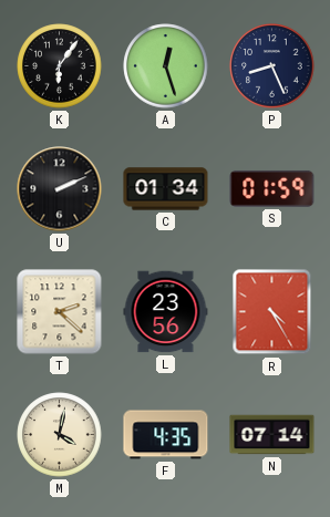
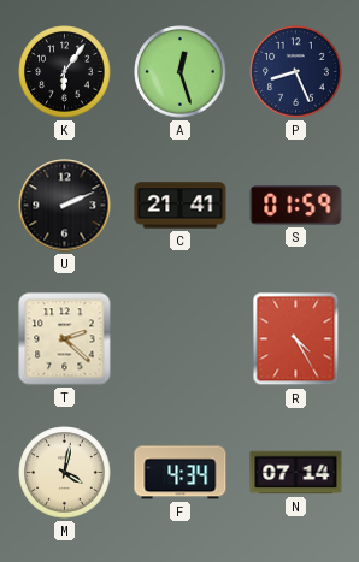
C: 01:34 -> 21:41 (181, 206)
L: 23:56 -> none (166, 312)
F: 4:35 -> 4:34 (181, 473)
